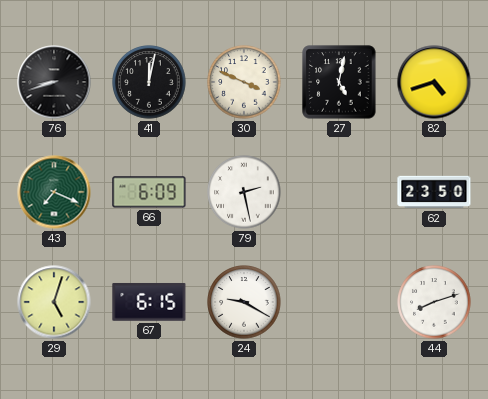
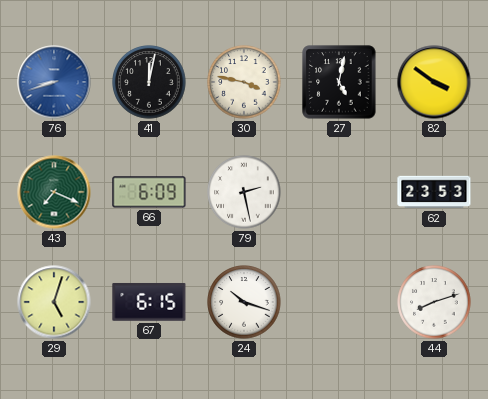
76 dial: black -> blue (54, 82)
30: 3:49 -> 3:47 (244, 82)
82: 4:42 -> 3:51 (434, 82)
62: 23:50 -> 23:53 (434, 192)
24: 9:20 -> 10:18 (244, 302)
